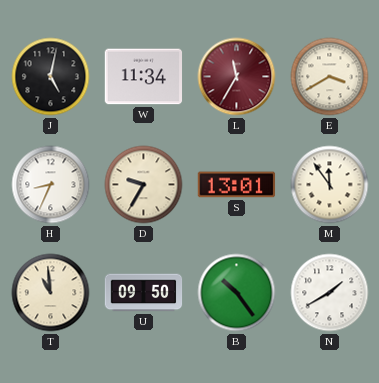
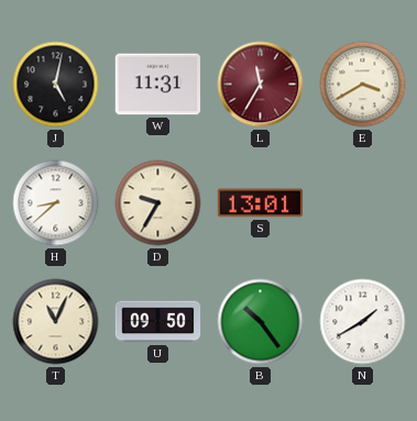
W: 11:34 -> 11:31 (158, 85)
H: 8:34 -> 8:38 (56, 203)
M: 11:54 -> none (330, 185)
T: 10:59 -> 11:04 (56, 322)
